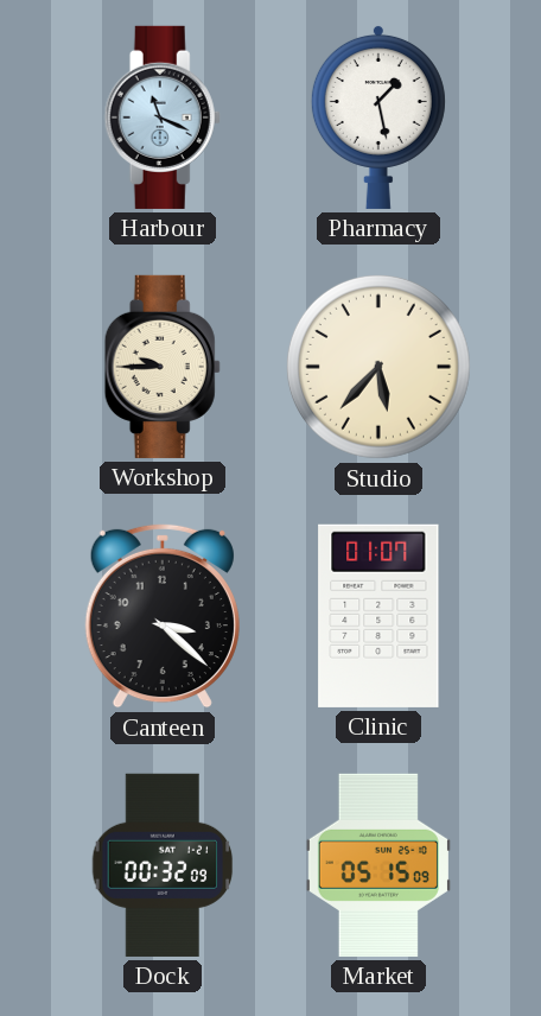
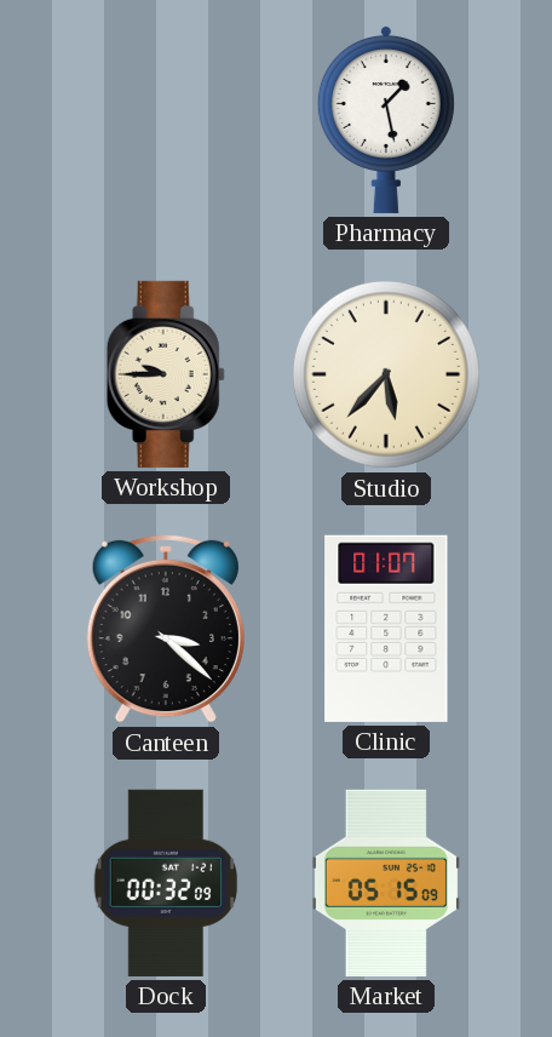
Harbour: 11:19 -> none (163, 118)
